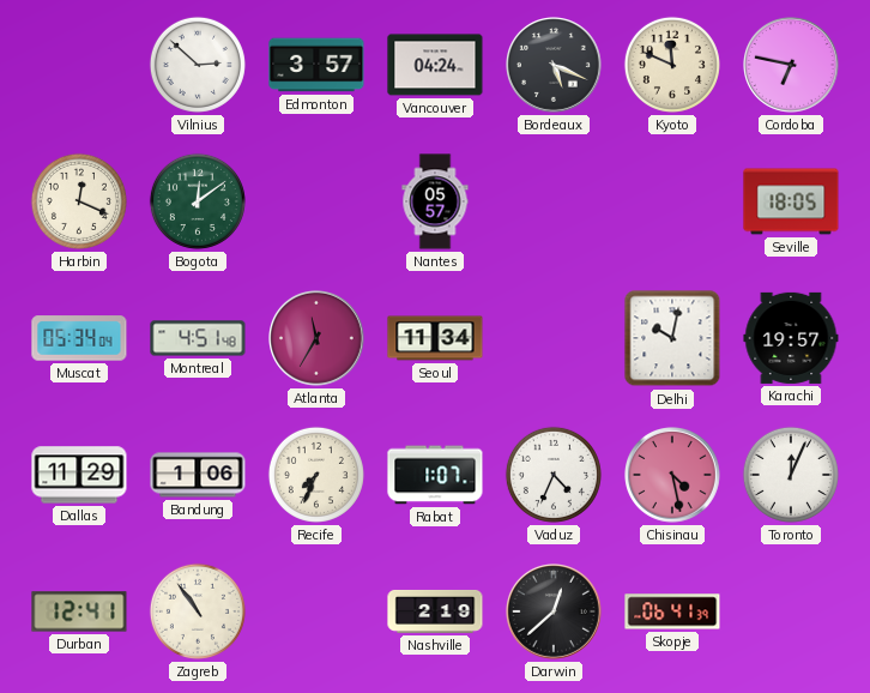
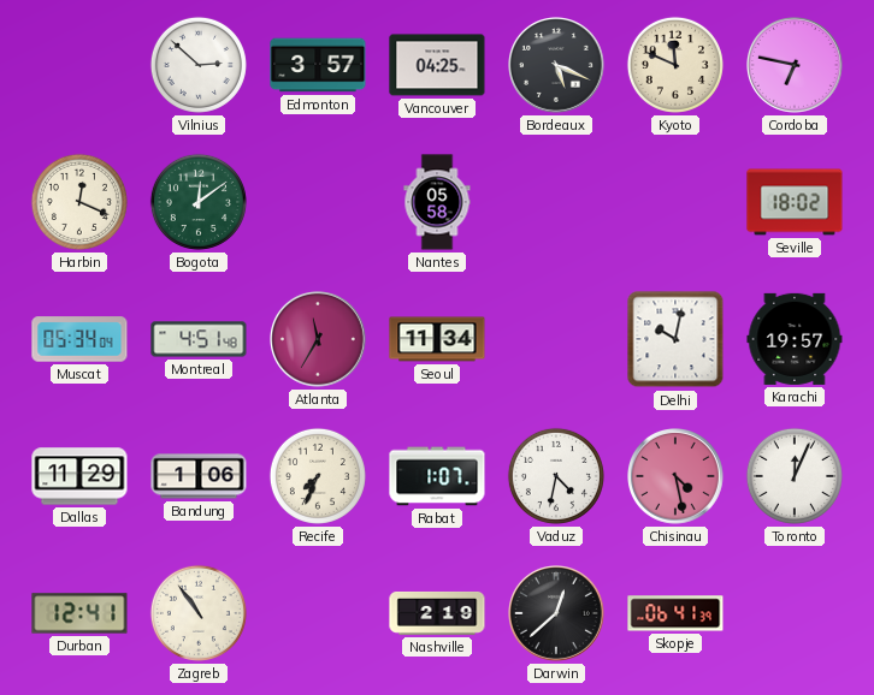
Vancouver: 04:24 -> 04:25 (437, 65)
Nantes: 05:57 -> 05:58 (437, 202)
Seville: 18:05 -> 18:02 (795, 202)
Vaduz: 4:34 -> 4:32 (556, 476)
